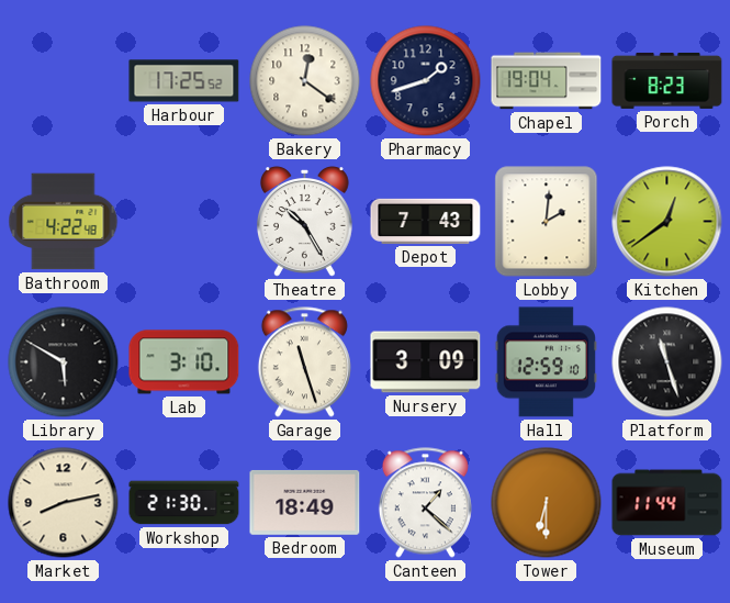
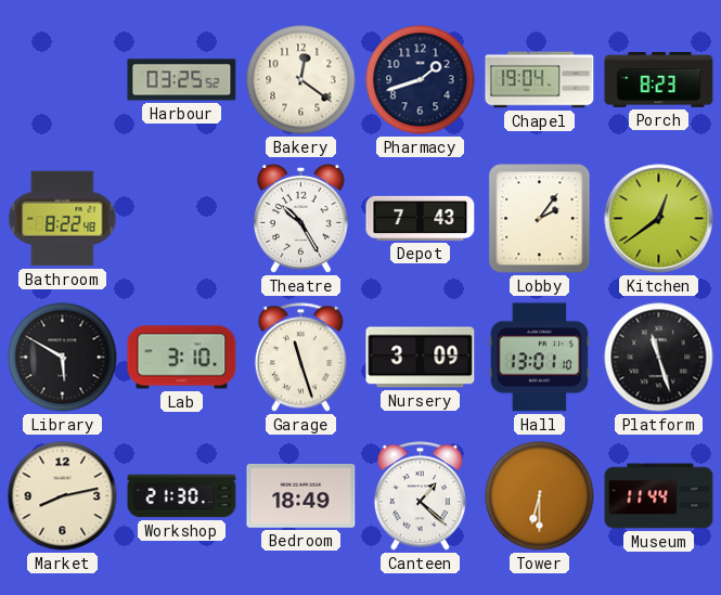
Harbour: 17:25 -> 03:25 (182, 80)
Bathroom: 4:22 -> 8:22 (63, 219)
Lobby: 2:01 -> 2:06 (540, 219)
Hall: 12:59 -> 13:01 (539, 358)
